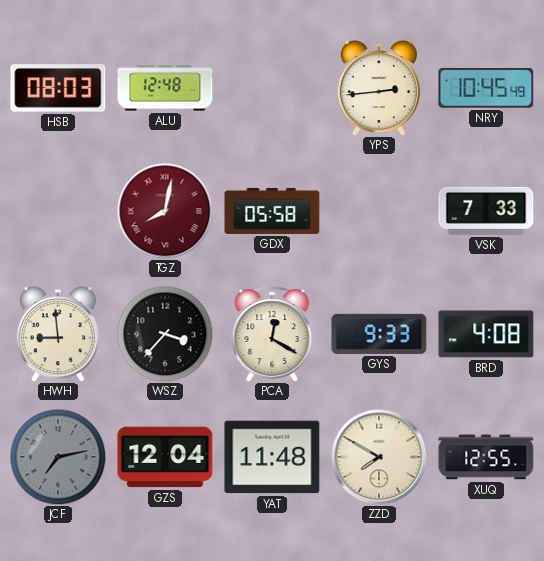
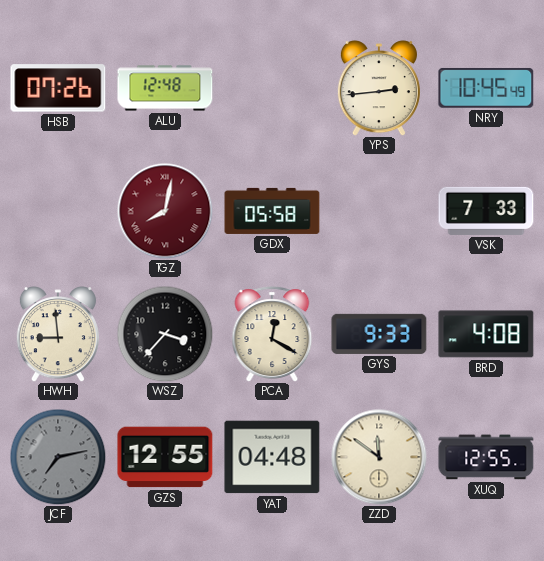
HSB: 08:03 -> 07:26 (58, 88)
GZS: 12:04 -> 12:55 (165, 457)
YAT: 11:48 -> 04:48 (272, 457)
ZZD: 7:50 -> 11:51 (379, 457)
